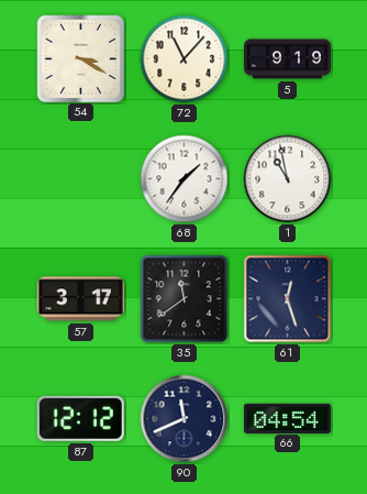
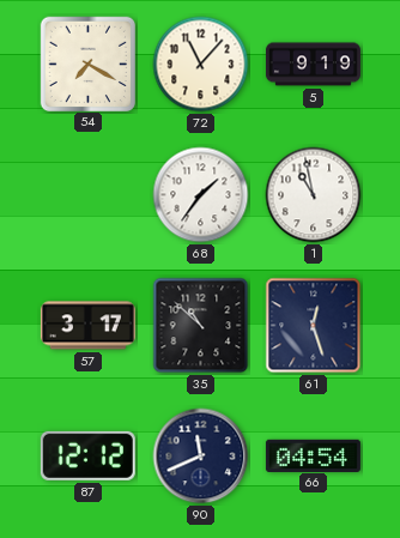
54: 3:20 -> 7:20 (87, 64)
35: 11:39 -> 10:52 (201, 326)
